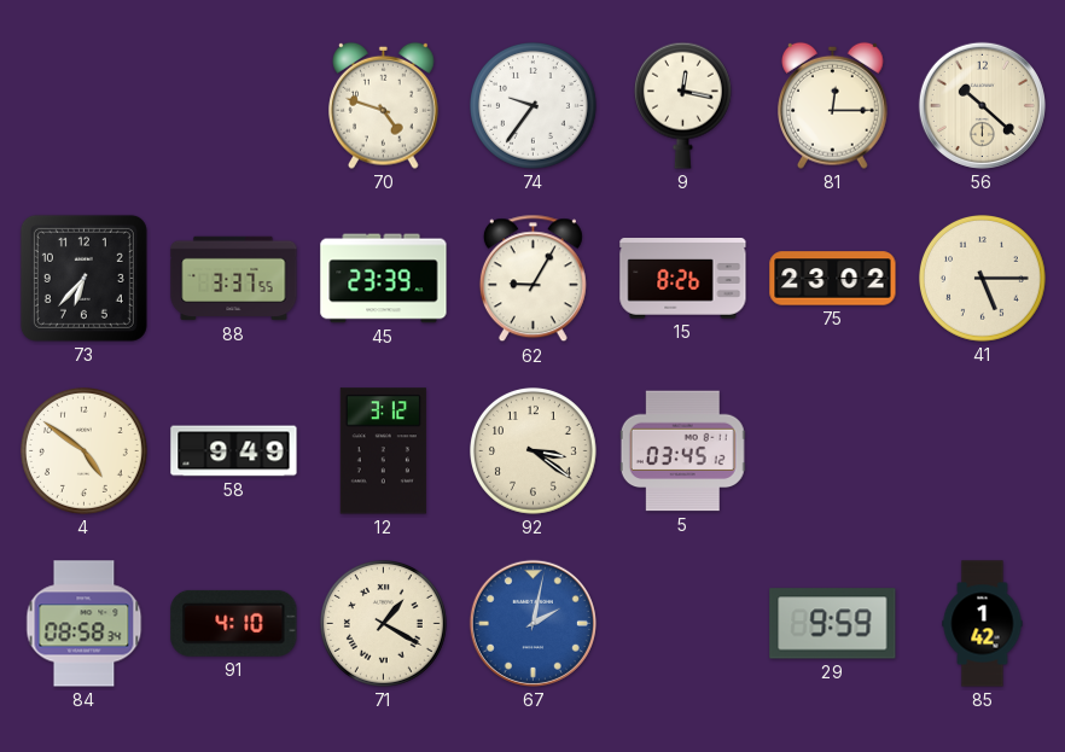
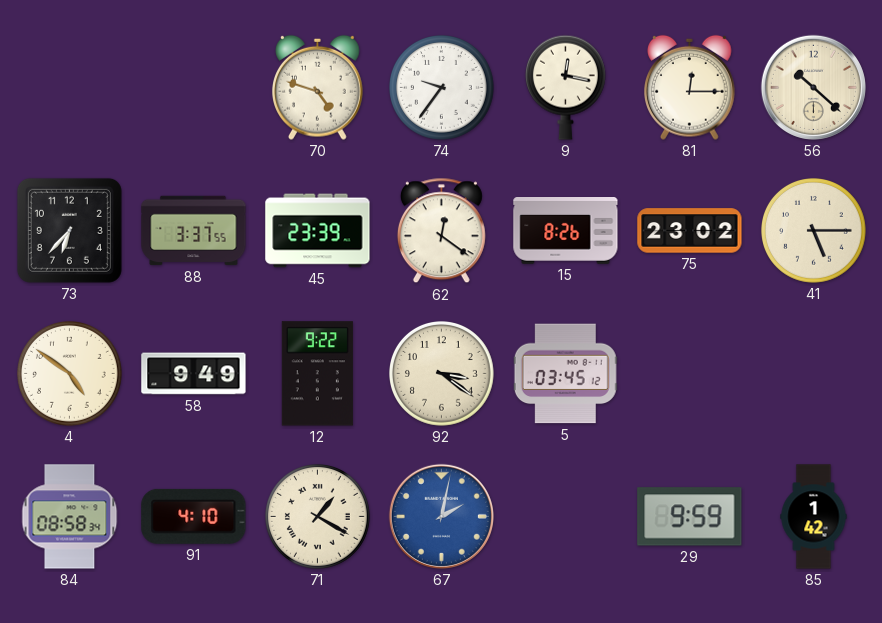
62: 9:05 -> 12:21 (441, 231)
12: 3:12 -> 9:22 (317, 374)
